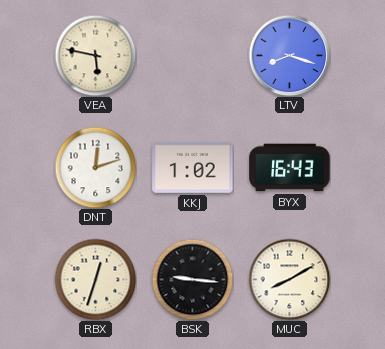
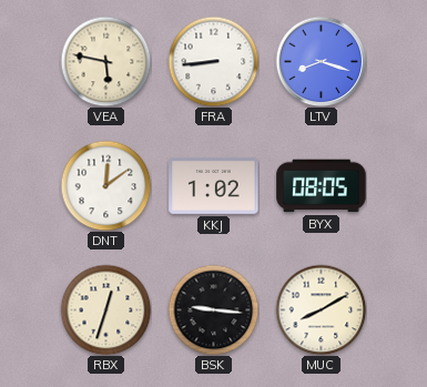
FRA: none -> 8:44 (213, 61)
DNT: 12:12 -> 12:09 (105, 185)
BYX: 16:43 -> 08:05 (322, 186)
